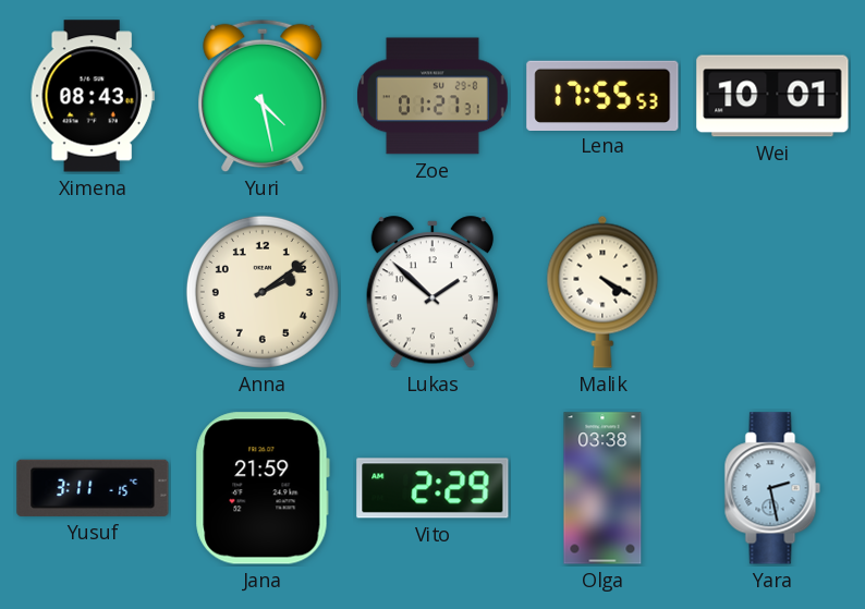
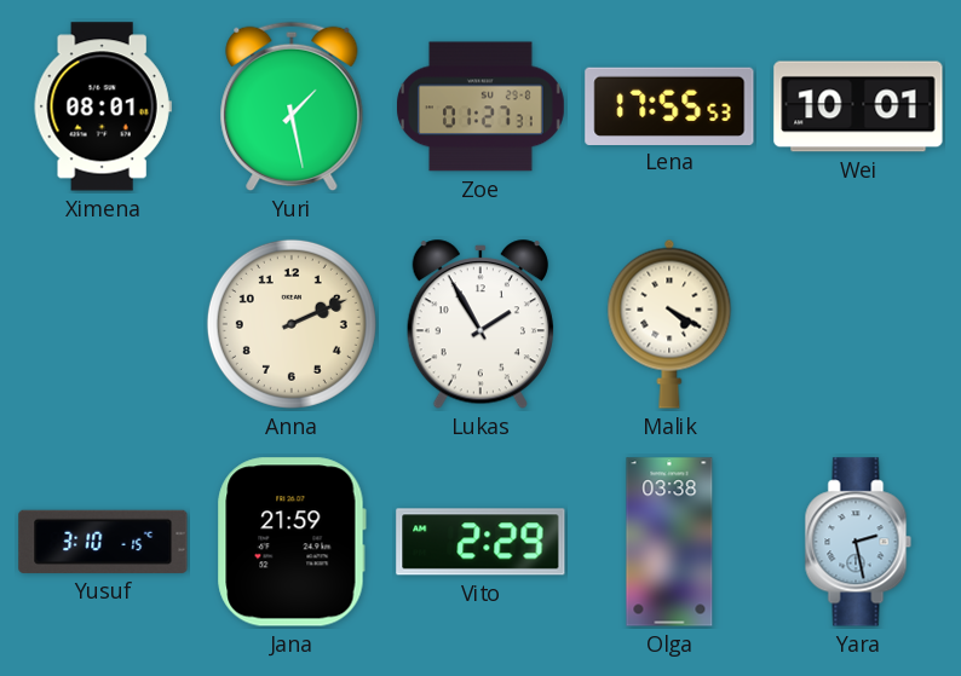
Ximena: 08:43 -> 08:01 (103, 106)
Yuri: 4:28 -> 1:28 (292, 106)
Anna: 2:09 -> 2:11 (292, 324)
Lukas: 1:52 -> 1:55 (480, 325)
Yusuf: 3:11 -> 3:10 (103, 542)
